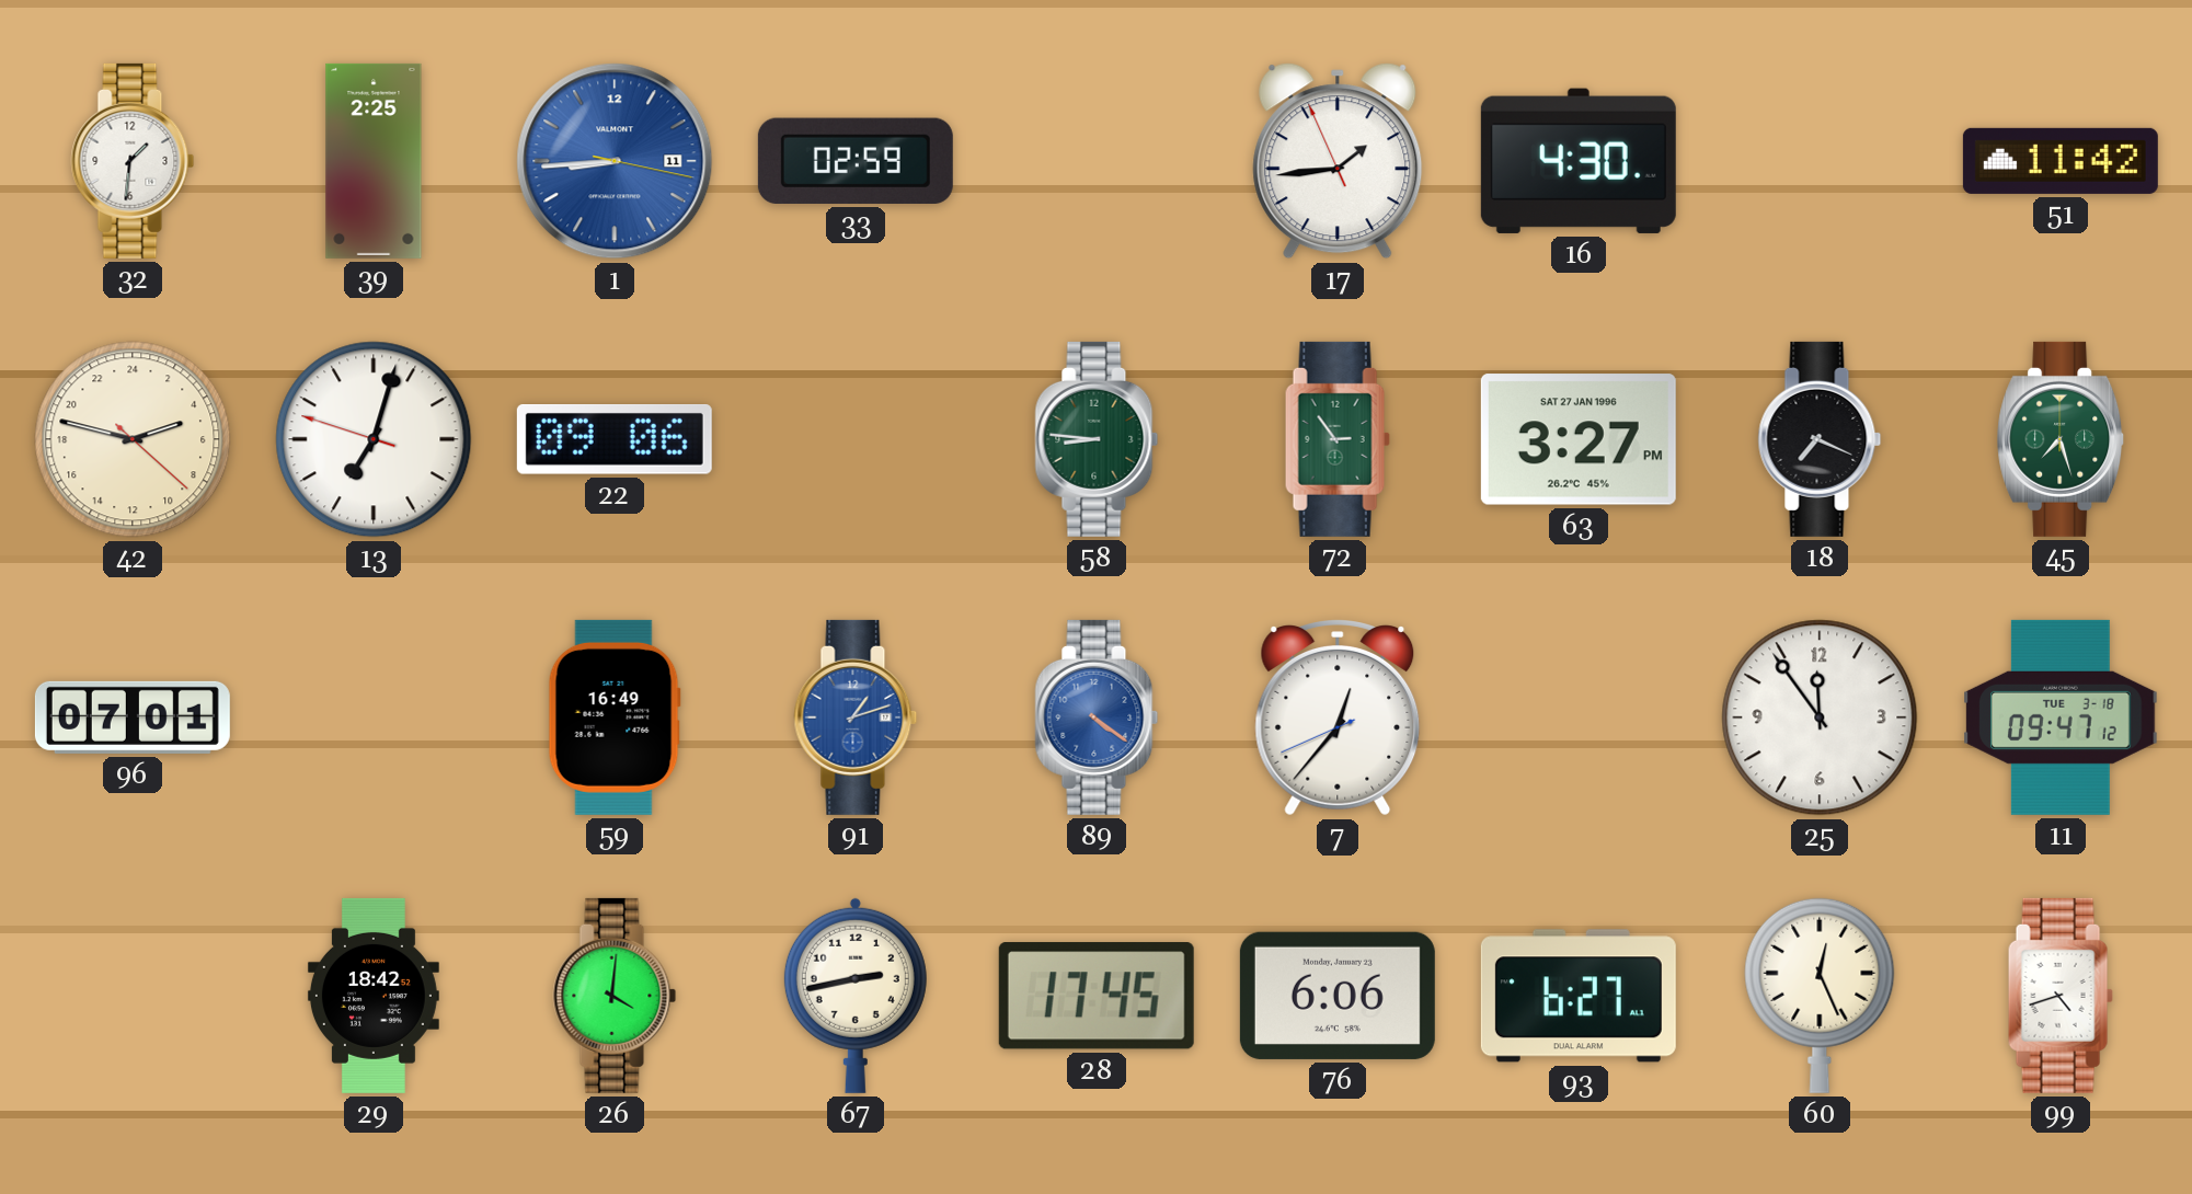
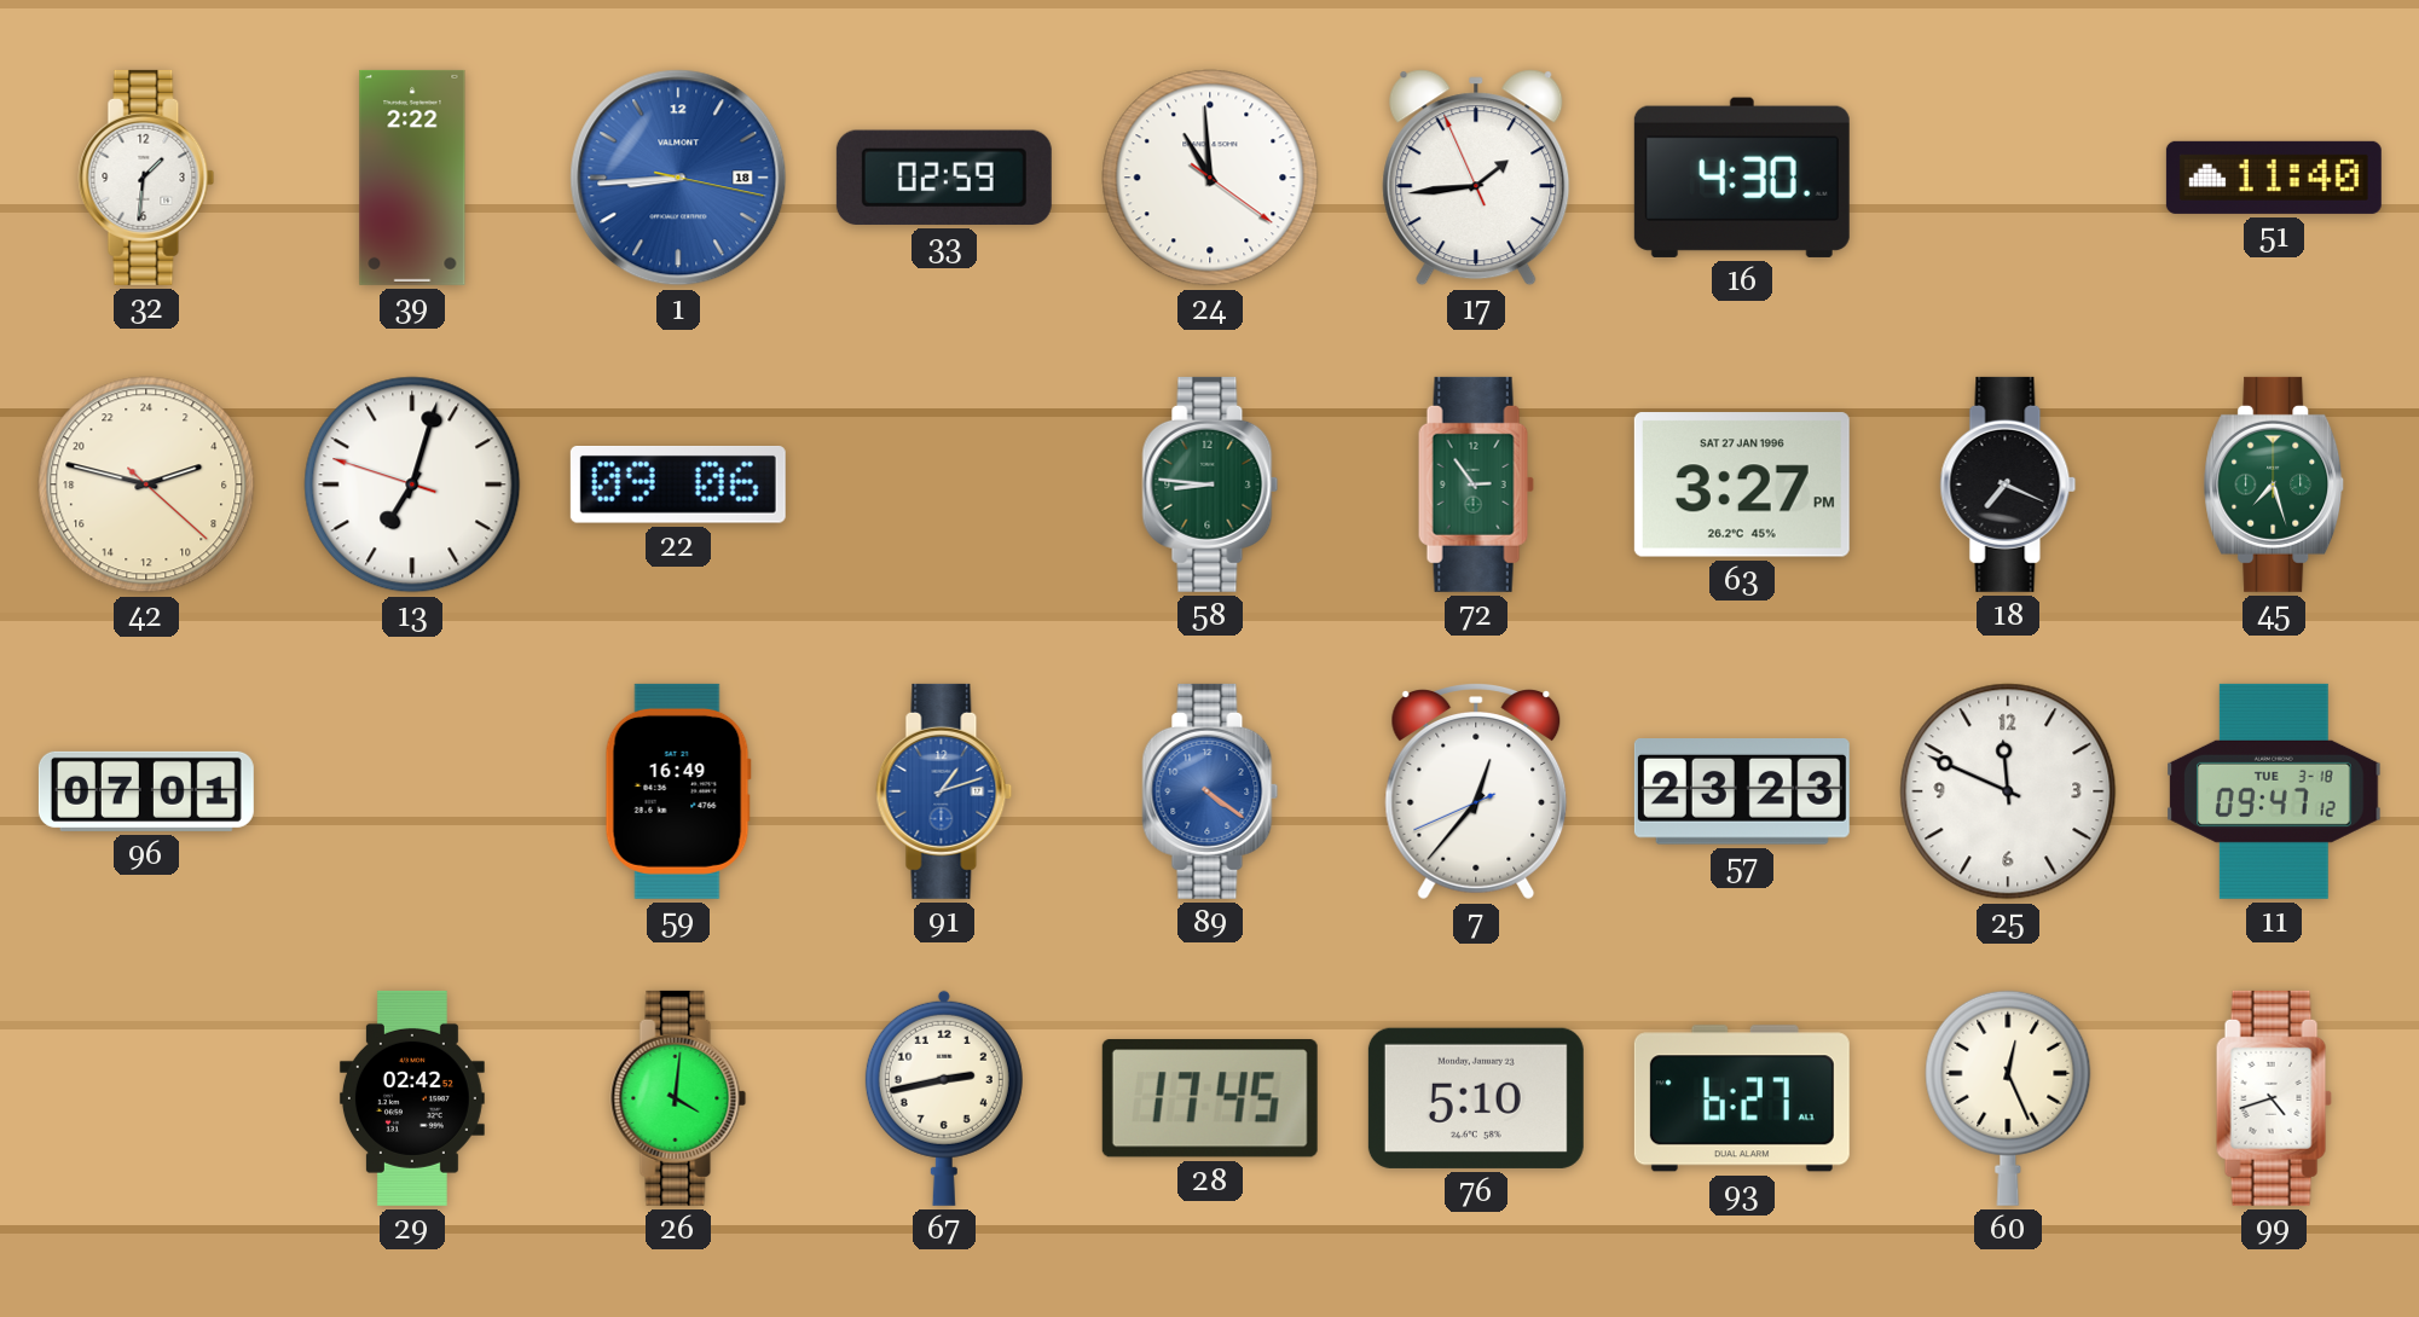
39: 2:25 -> 2:22 (412, 178)
1 date: 11 -> 18 (678, 178)
24: none -> 10:59 (1210, 178)
51: 11:42 -> 11:40 (2274, 178)
57: none -> 23:23 (1742, 793)
25: 11:54 -> 11:49 (2008, 791)
29: 18:42 -> 02:42 (412, 1098)
76: 6:06 -> 5:10 (1476, 1098)
